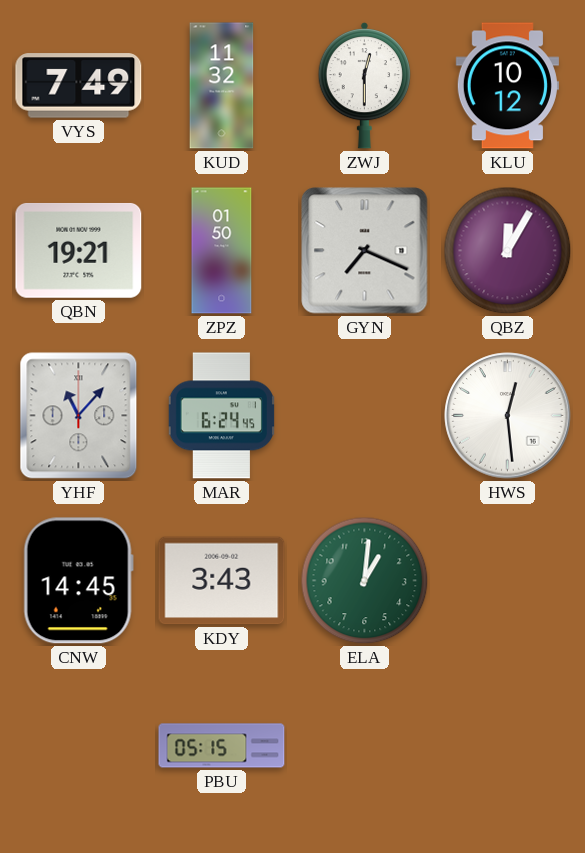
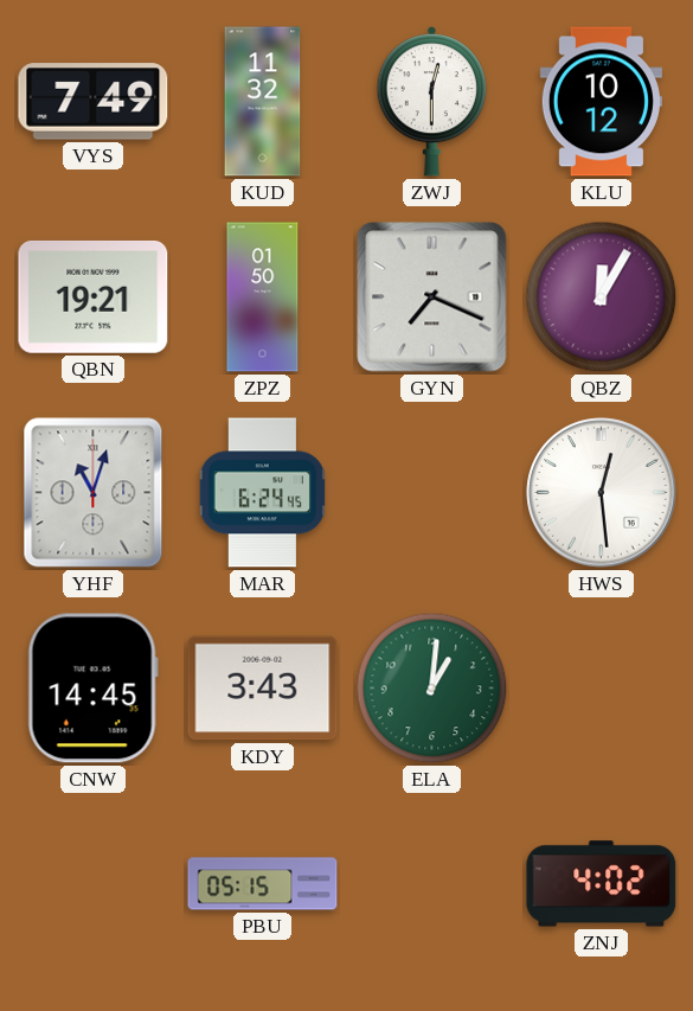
YHF: 11:07 -> 11:03 (94, 493)
ZNJ: none -> 4:02 (602, 884)
